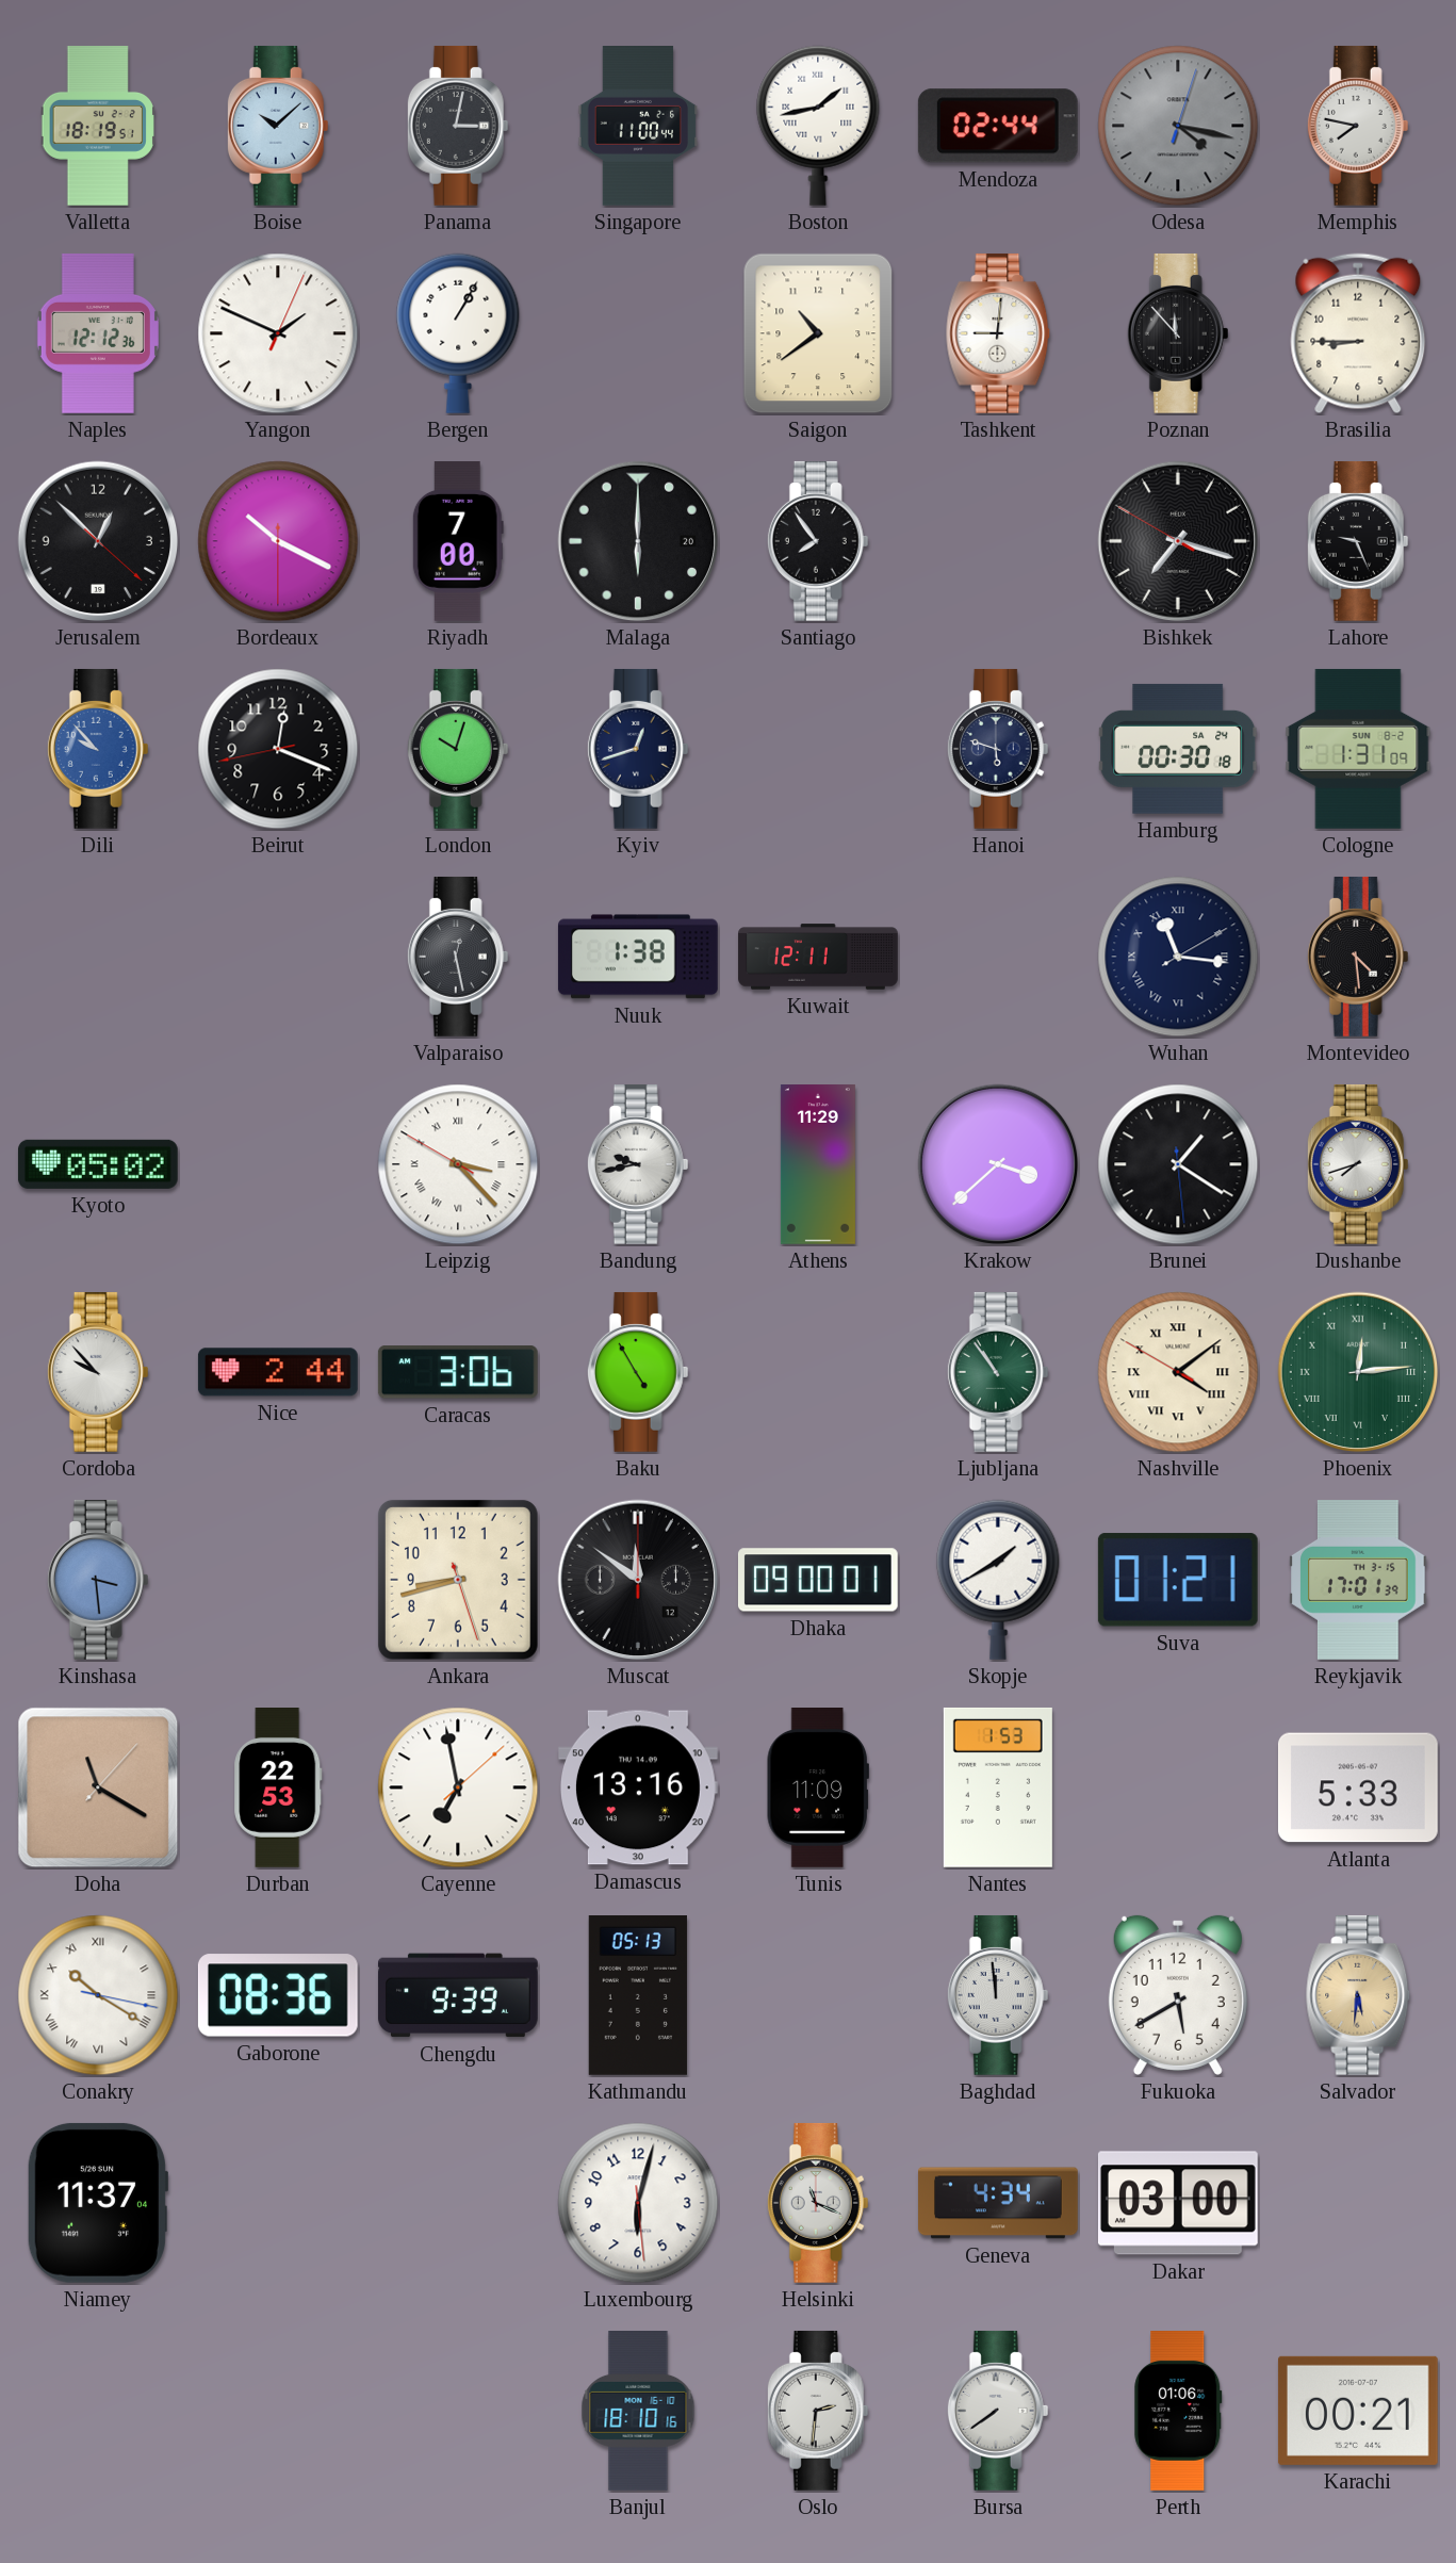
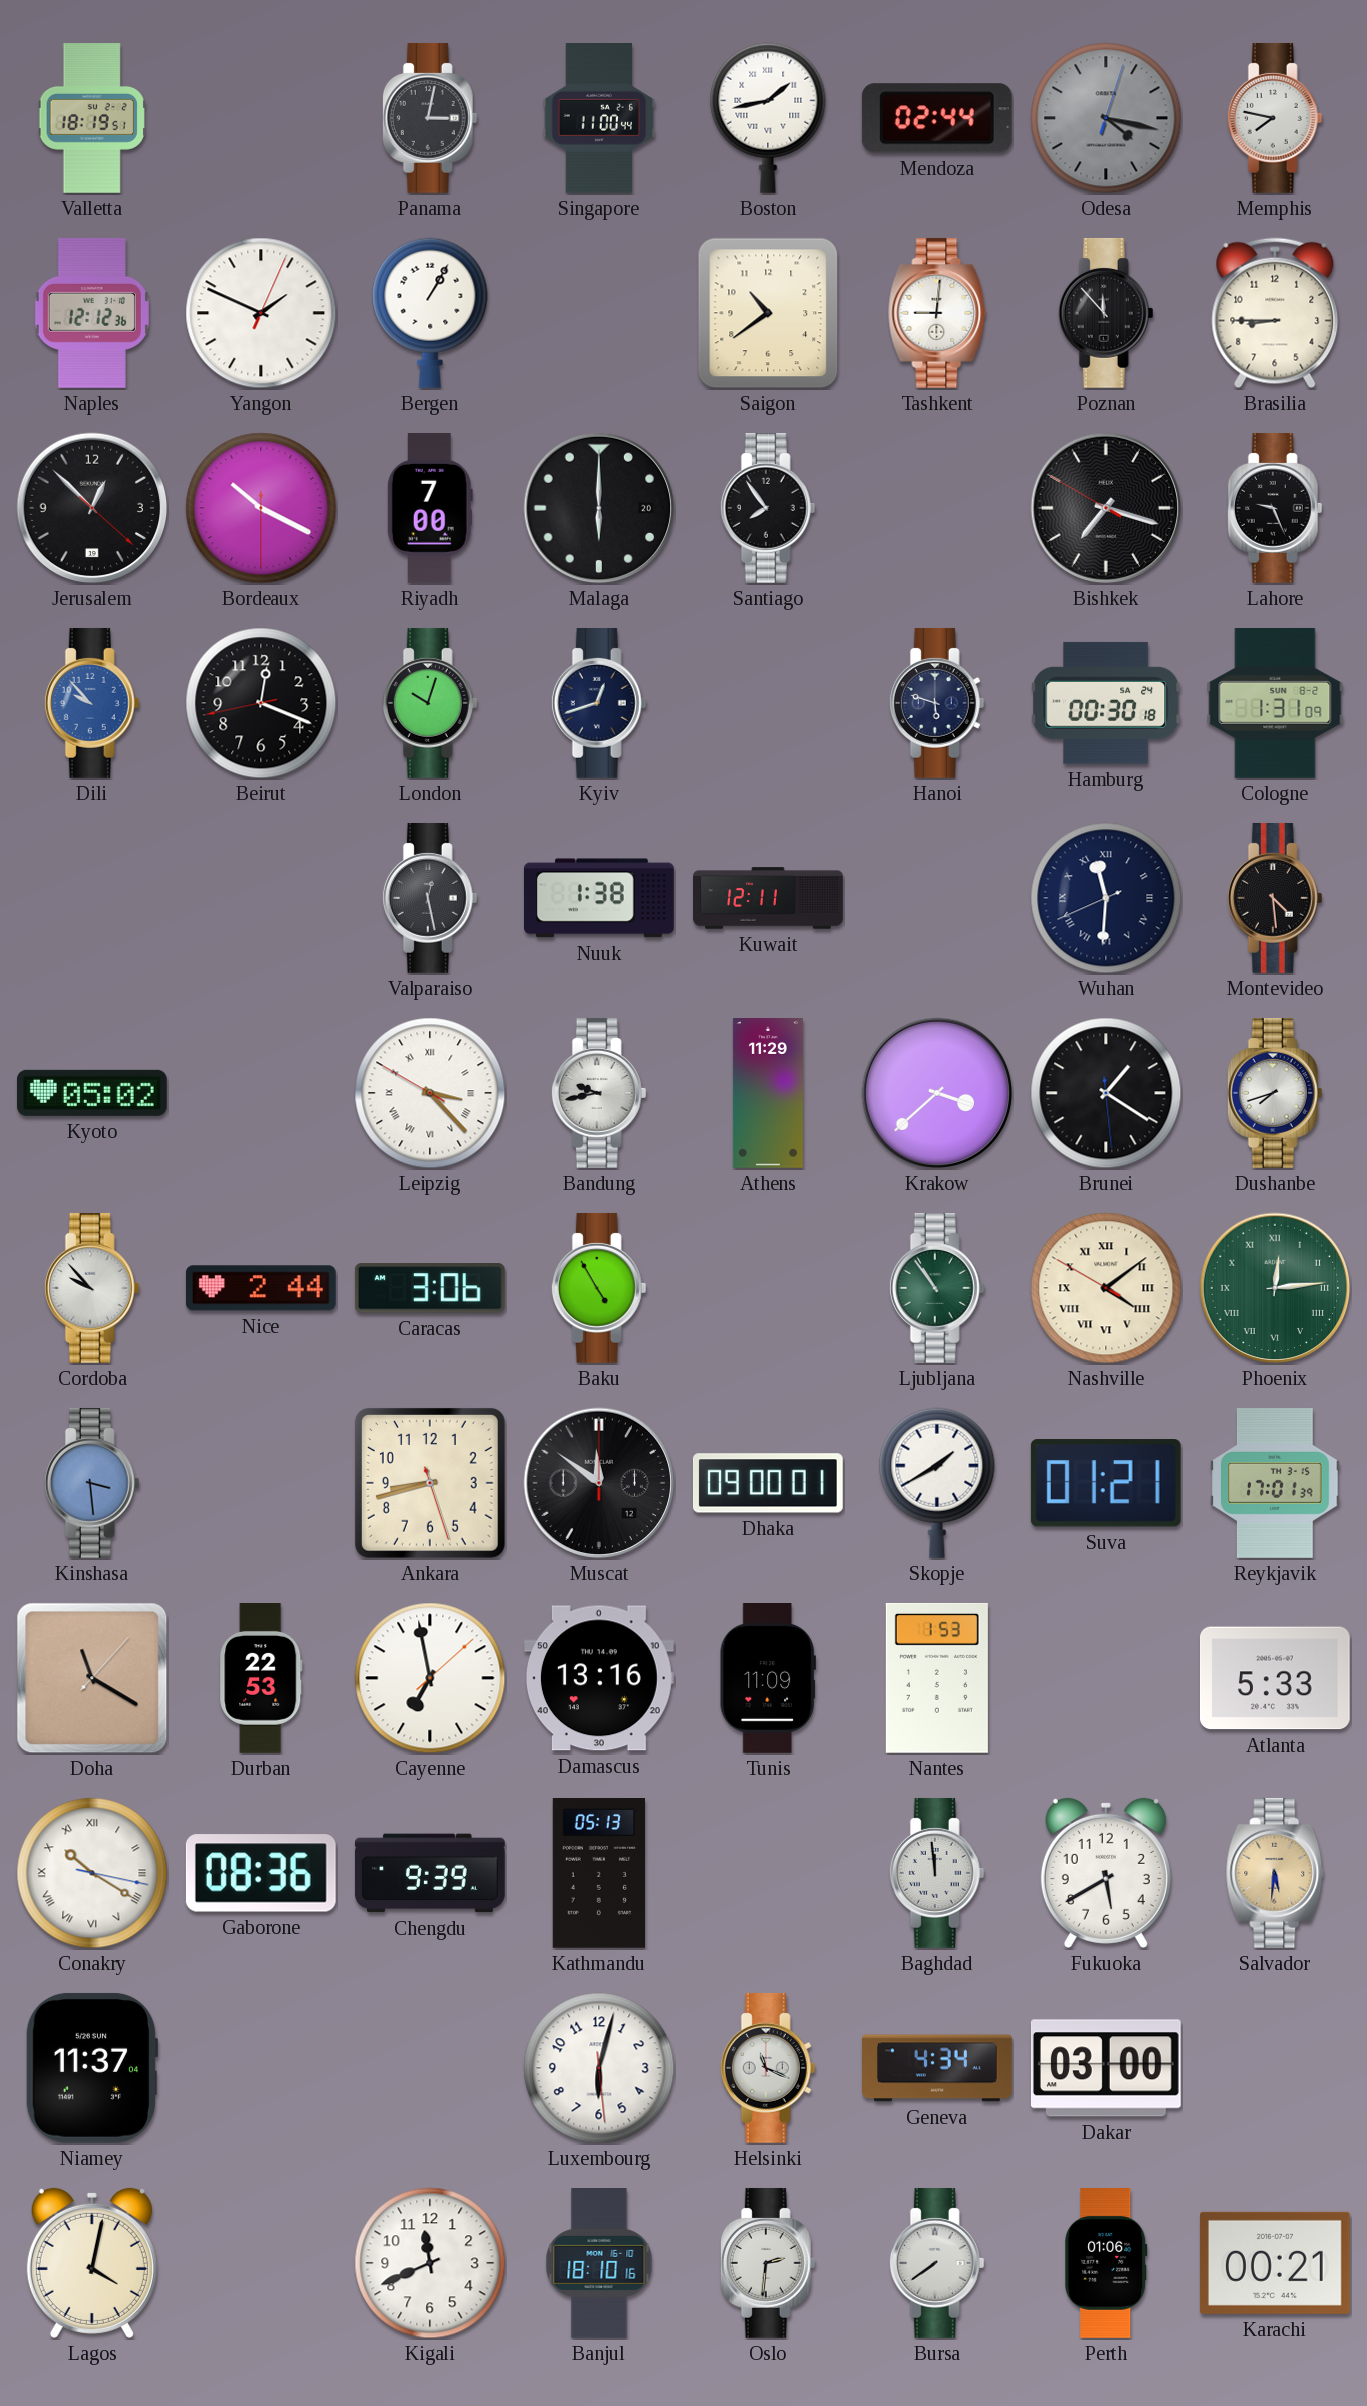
Boise: 10:08 -> none (278, 126)
Wuhan: 11:16 -> 11:30 (1106, 898)
Lagos: none -> 4:02 (92, 2263)
Kigali: none -> 11:41 (430, 2263)
